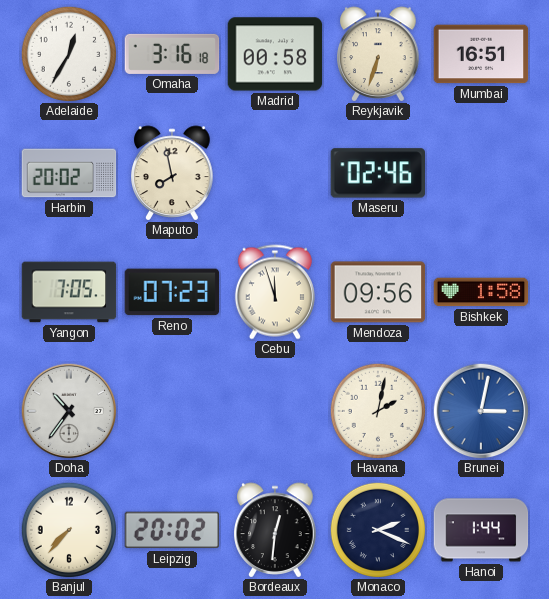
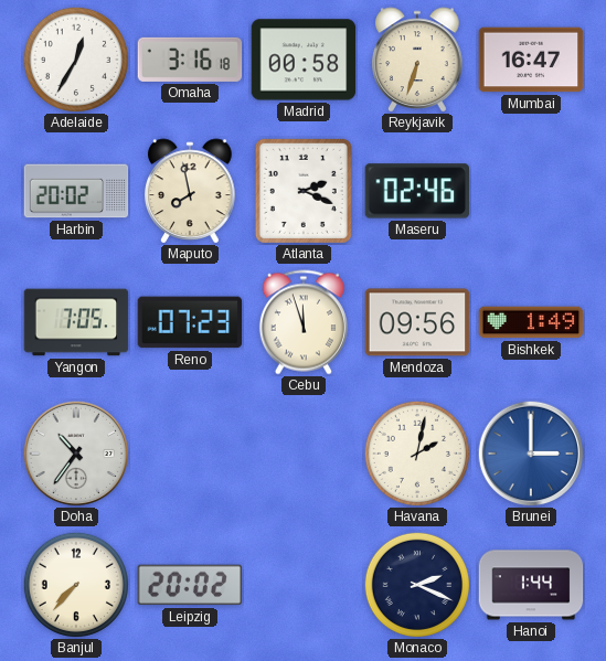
Mumbai: 16:51 -> 16:47 (531, 60)
Atlanta: none -> 2:19 (304, 191)
Bishkek: 1:58 -> 1:49 (531, 322)
Brunei: 3:02 -> 3:00 (531, 454)
Bordeaux: 12:31 -> none (275, 530)
